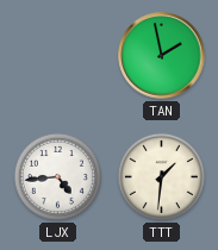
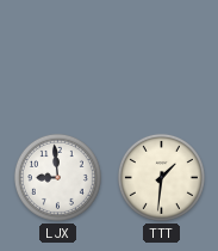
TAN: 1:58 -> none (162, 56)
LJX: 4:44 -> 8:59 (57, 177)
